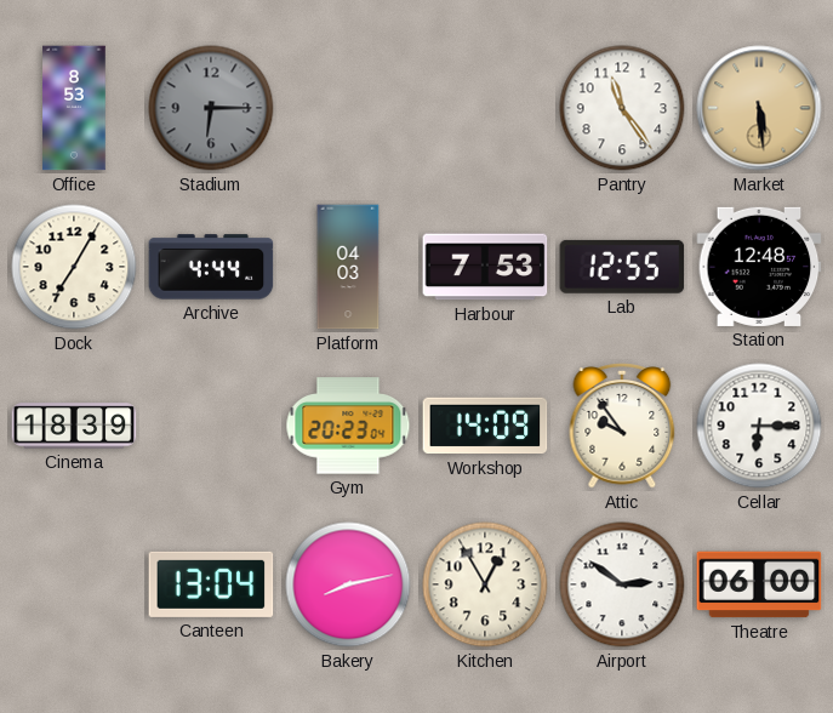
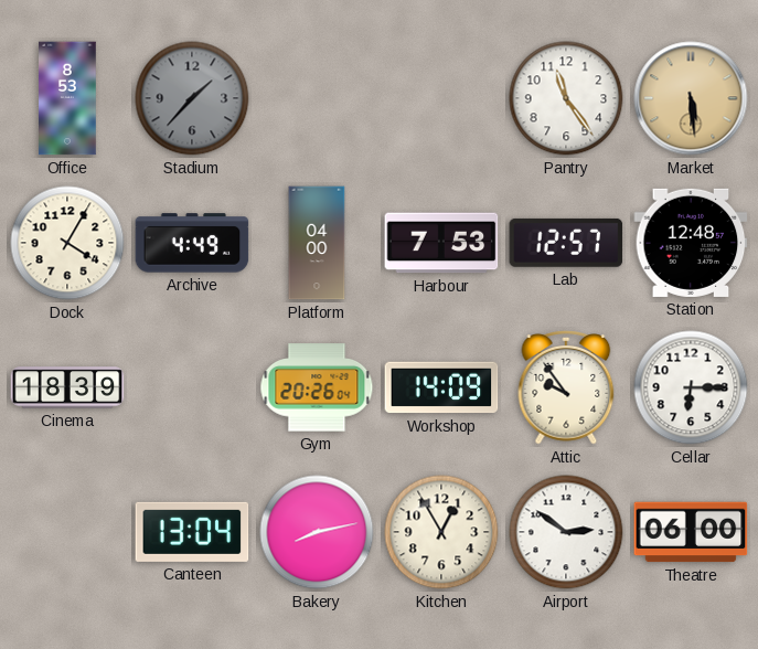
Stadium: 6:15 -> 1:37 (192, 98)
Dock: 7:05 -> 4:05 (67, 243)
Archive: 4:44 -> 4:49 (192, 243)
Platform: 04:03 -> 04:00 (317, 243)
Lab: 12:55 -> 12:57 (566, 243)
Gym: 20:23 -> 20:26 (317, 387)
